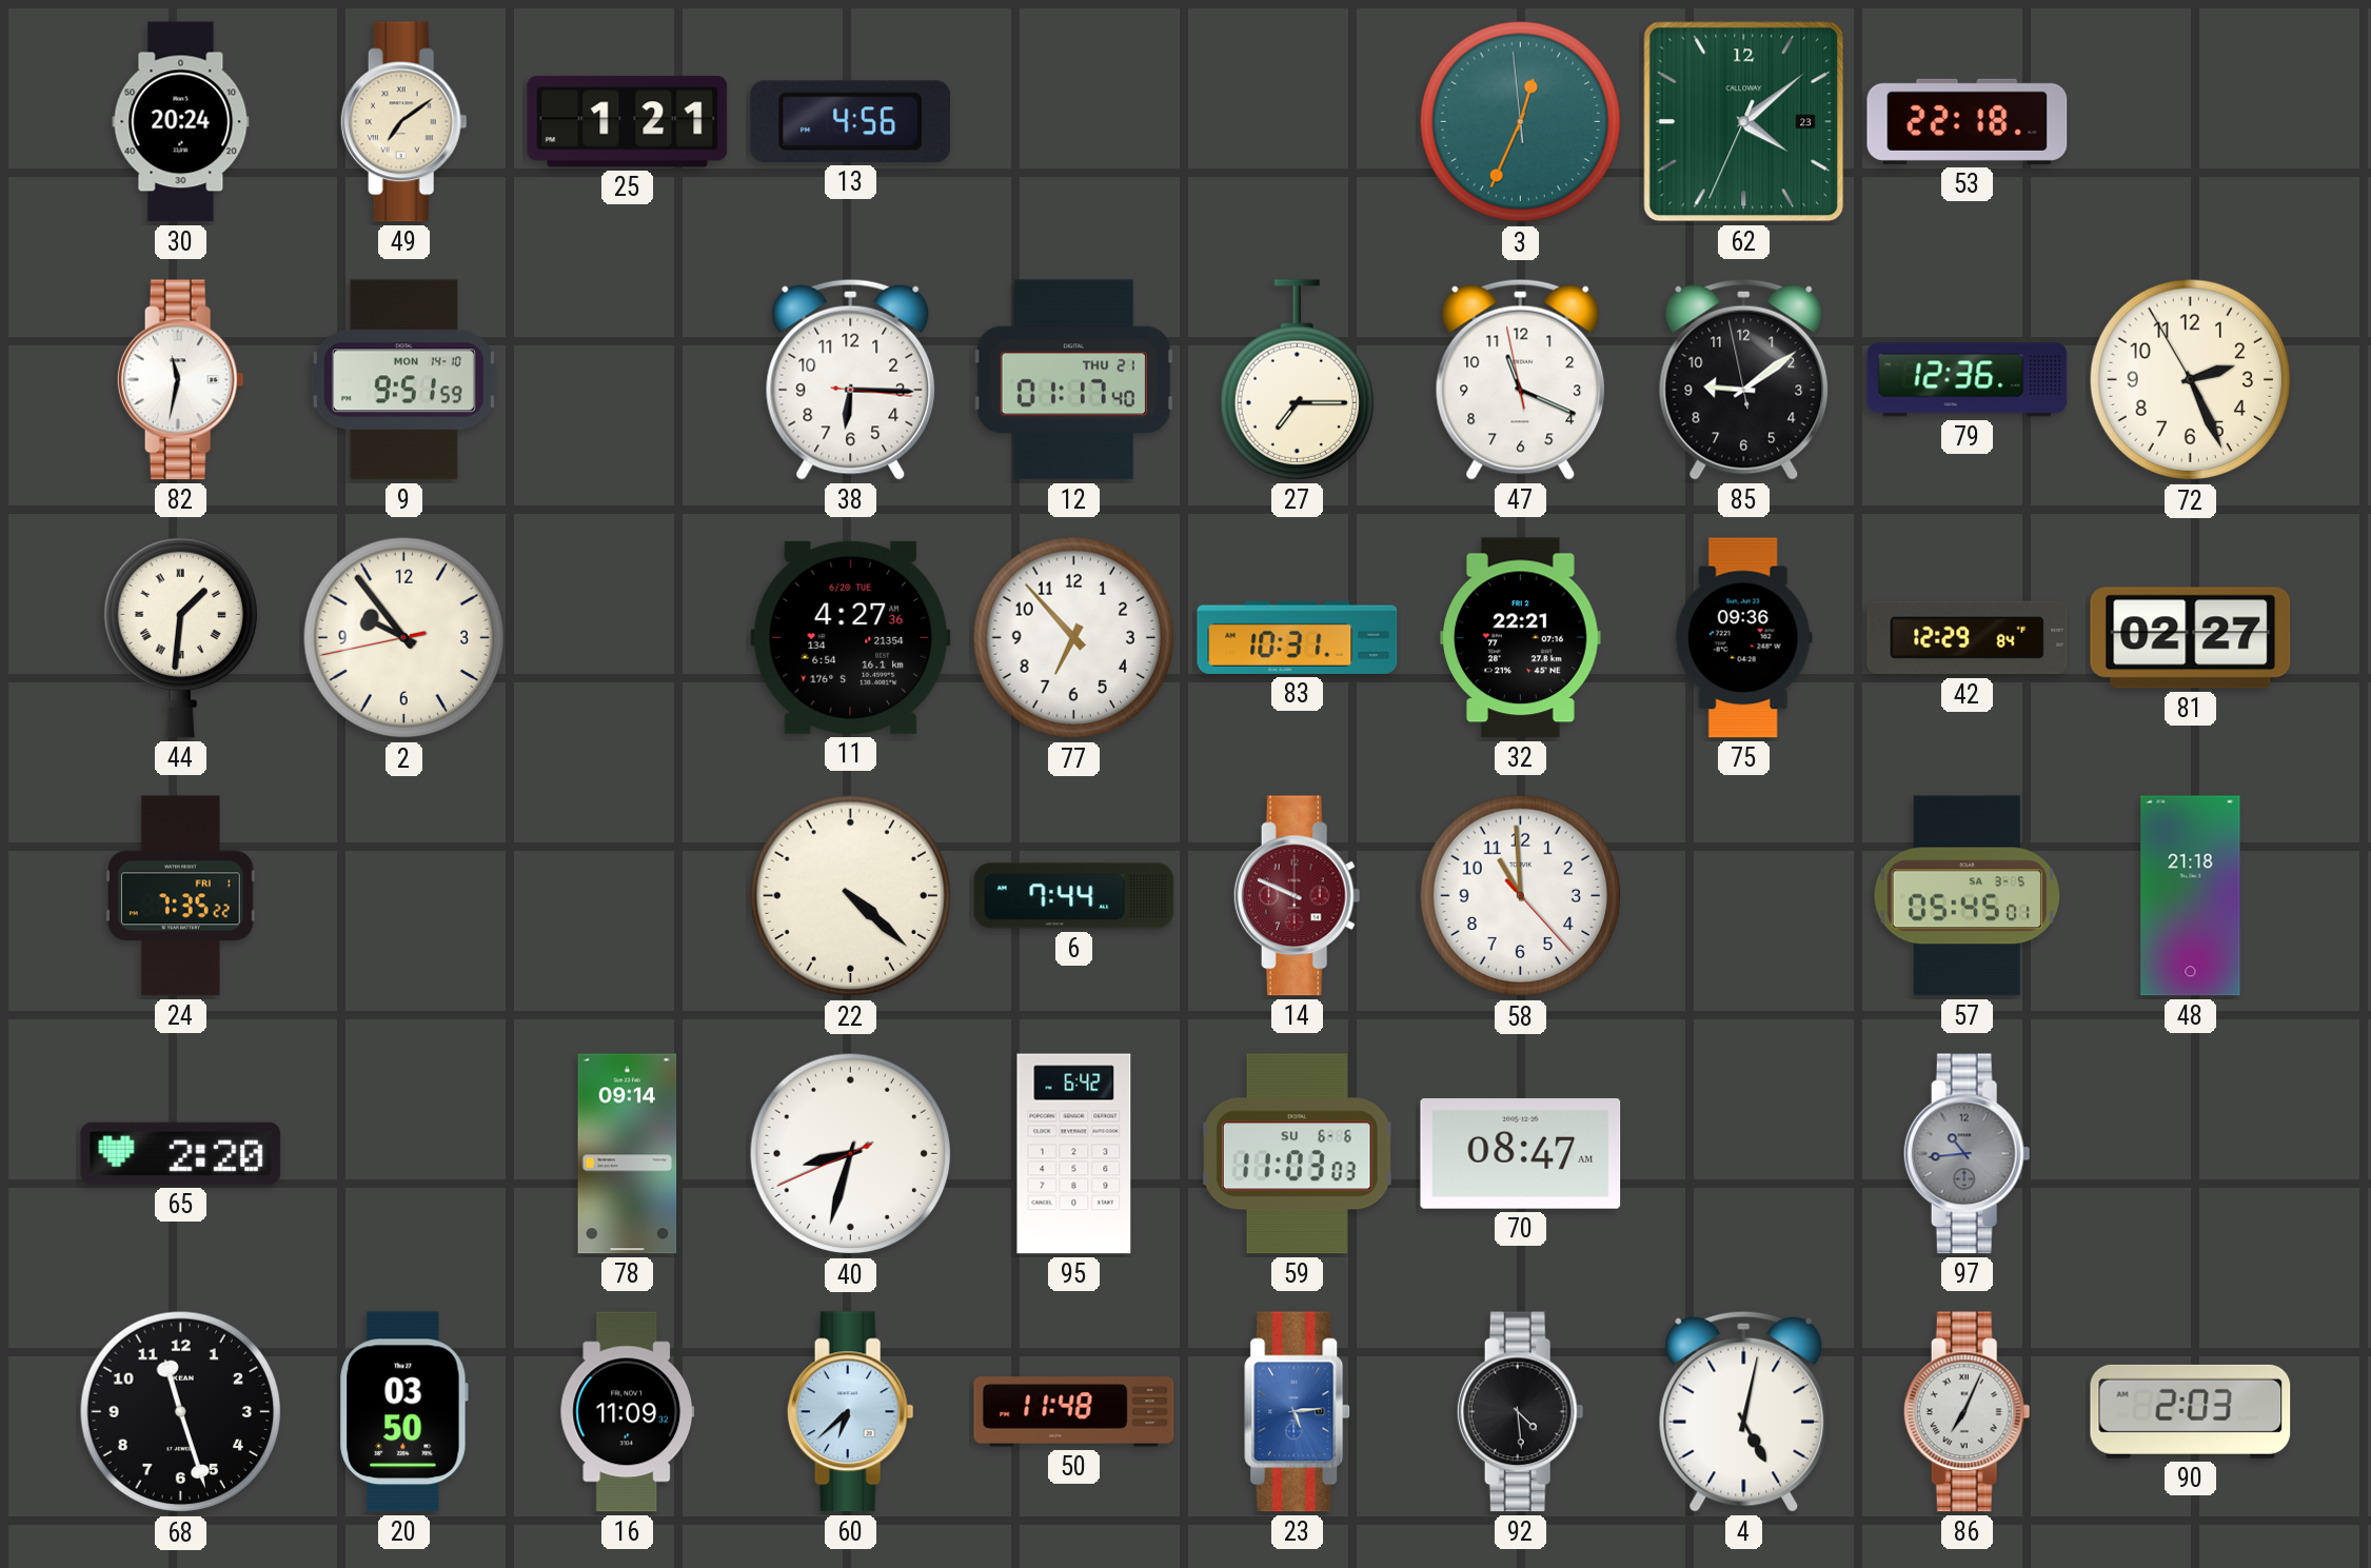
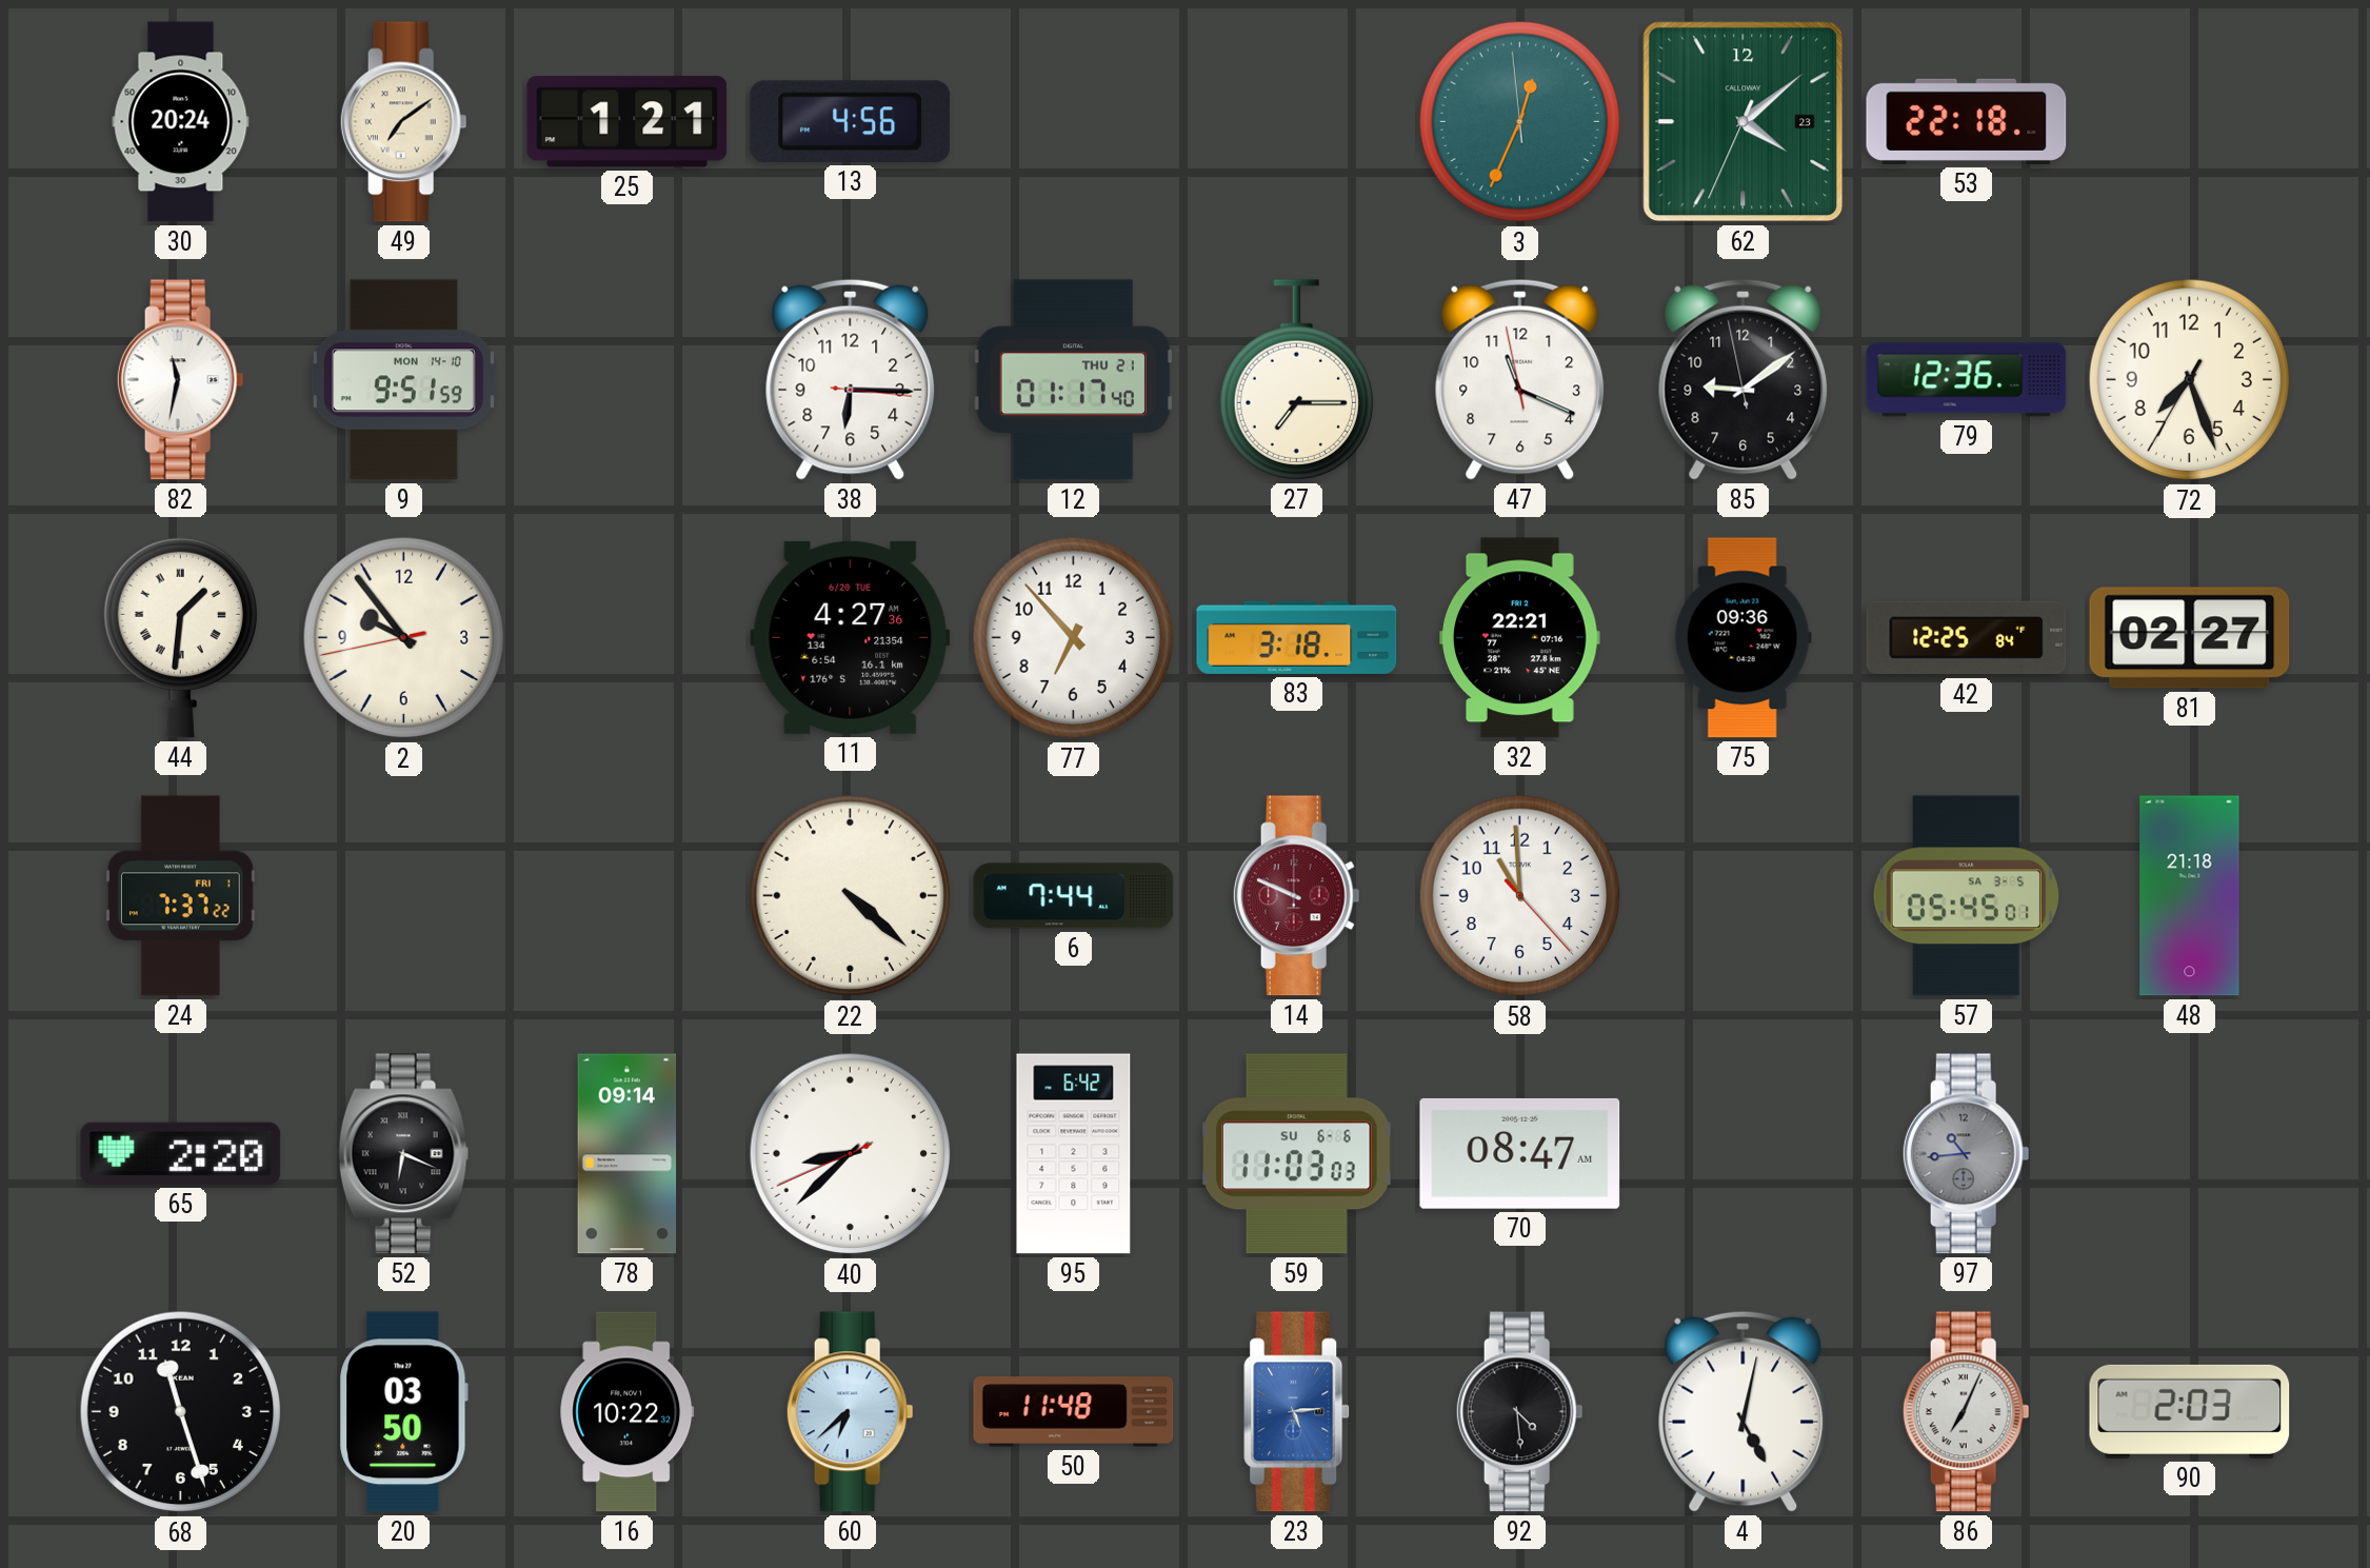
72: 2:25 -> 7:26 (2190, 380)
83: 10:31 -> 3:18 (1297, 637)
42: 12:29 -> 12:25 (1967, 638)
24: 7:35 -> 7:37 (181, 896)
52: none -> 6:19 (404, 1154)
40: 8:32 -> 8:37 (851, 1154)
16: 11:09 -> 10:22 (628, 1412)
